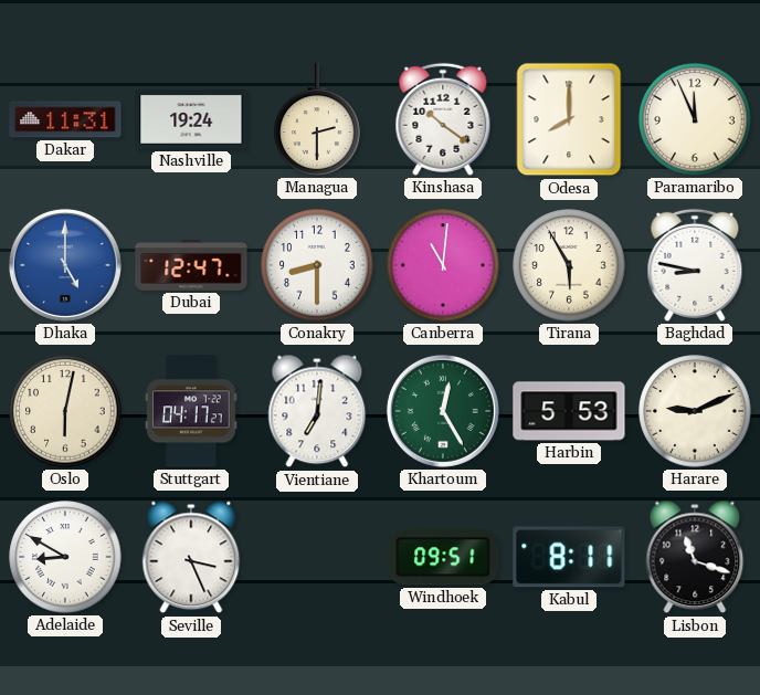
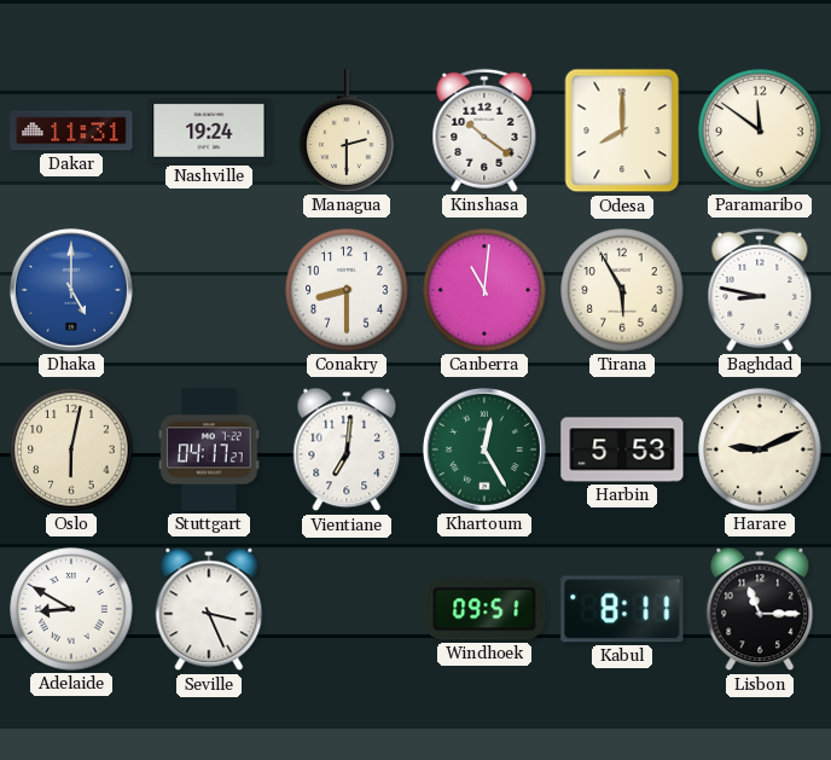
Paramaribo: 11:56 -> 11:51 (760, 130)
Dubai: 12:47 -> none (191, 265)
Lisbon: 11:18 -> 11:15 (760, 609)
